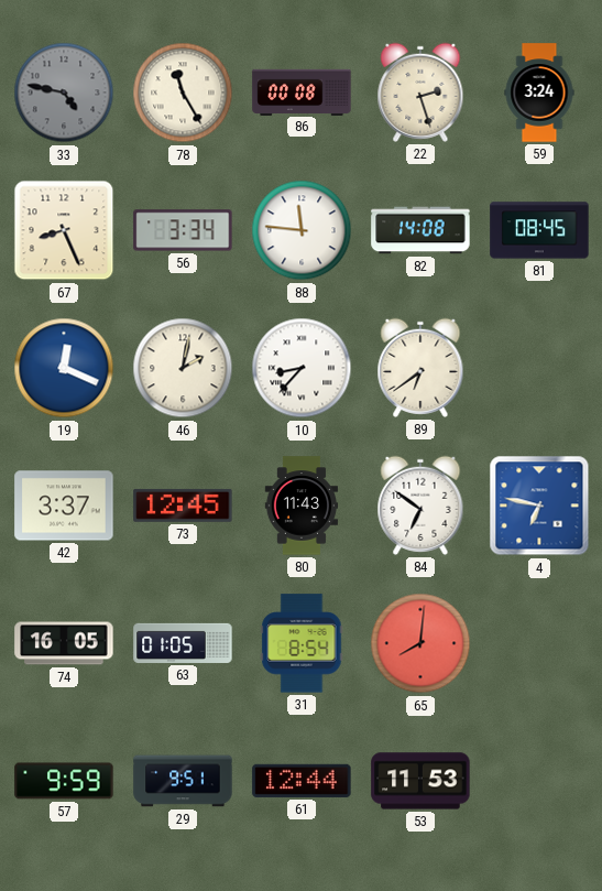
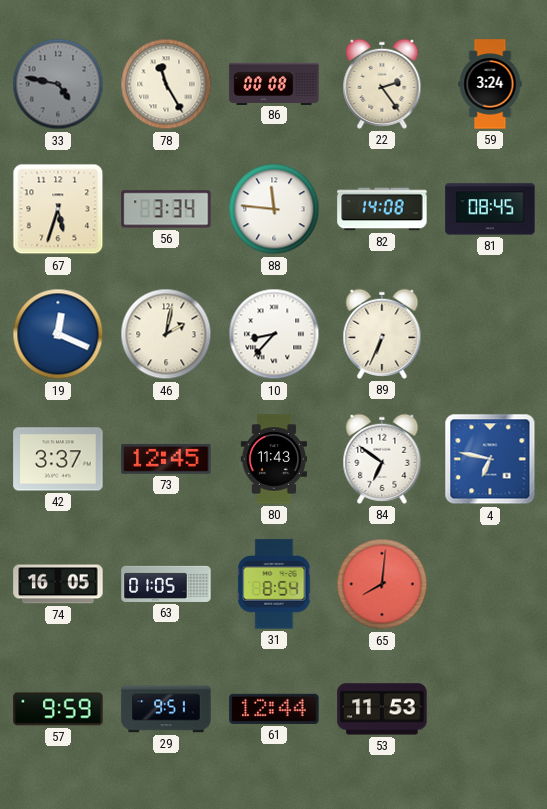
22: 2:27 -> 2:24 (382, 84)
67: 8:26 -> 5:33 (58, 209)
89: 6:39 -> 6:34 (382, 334)
